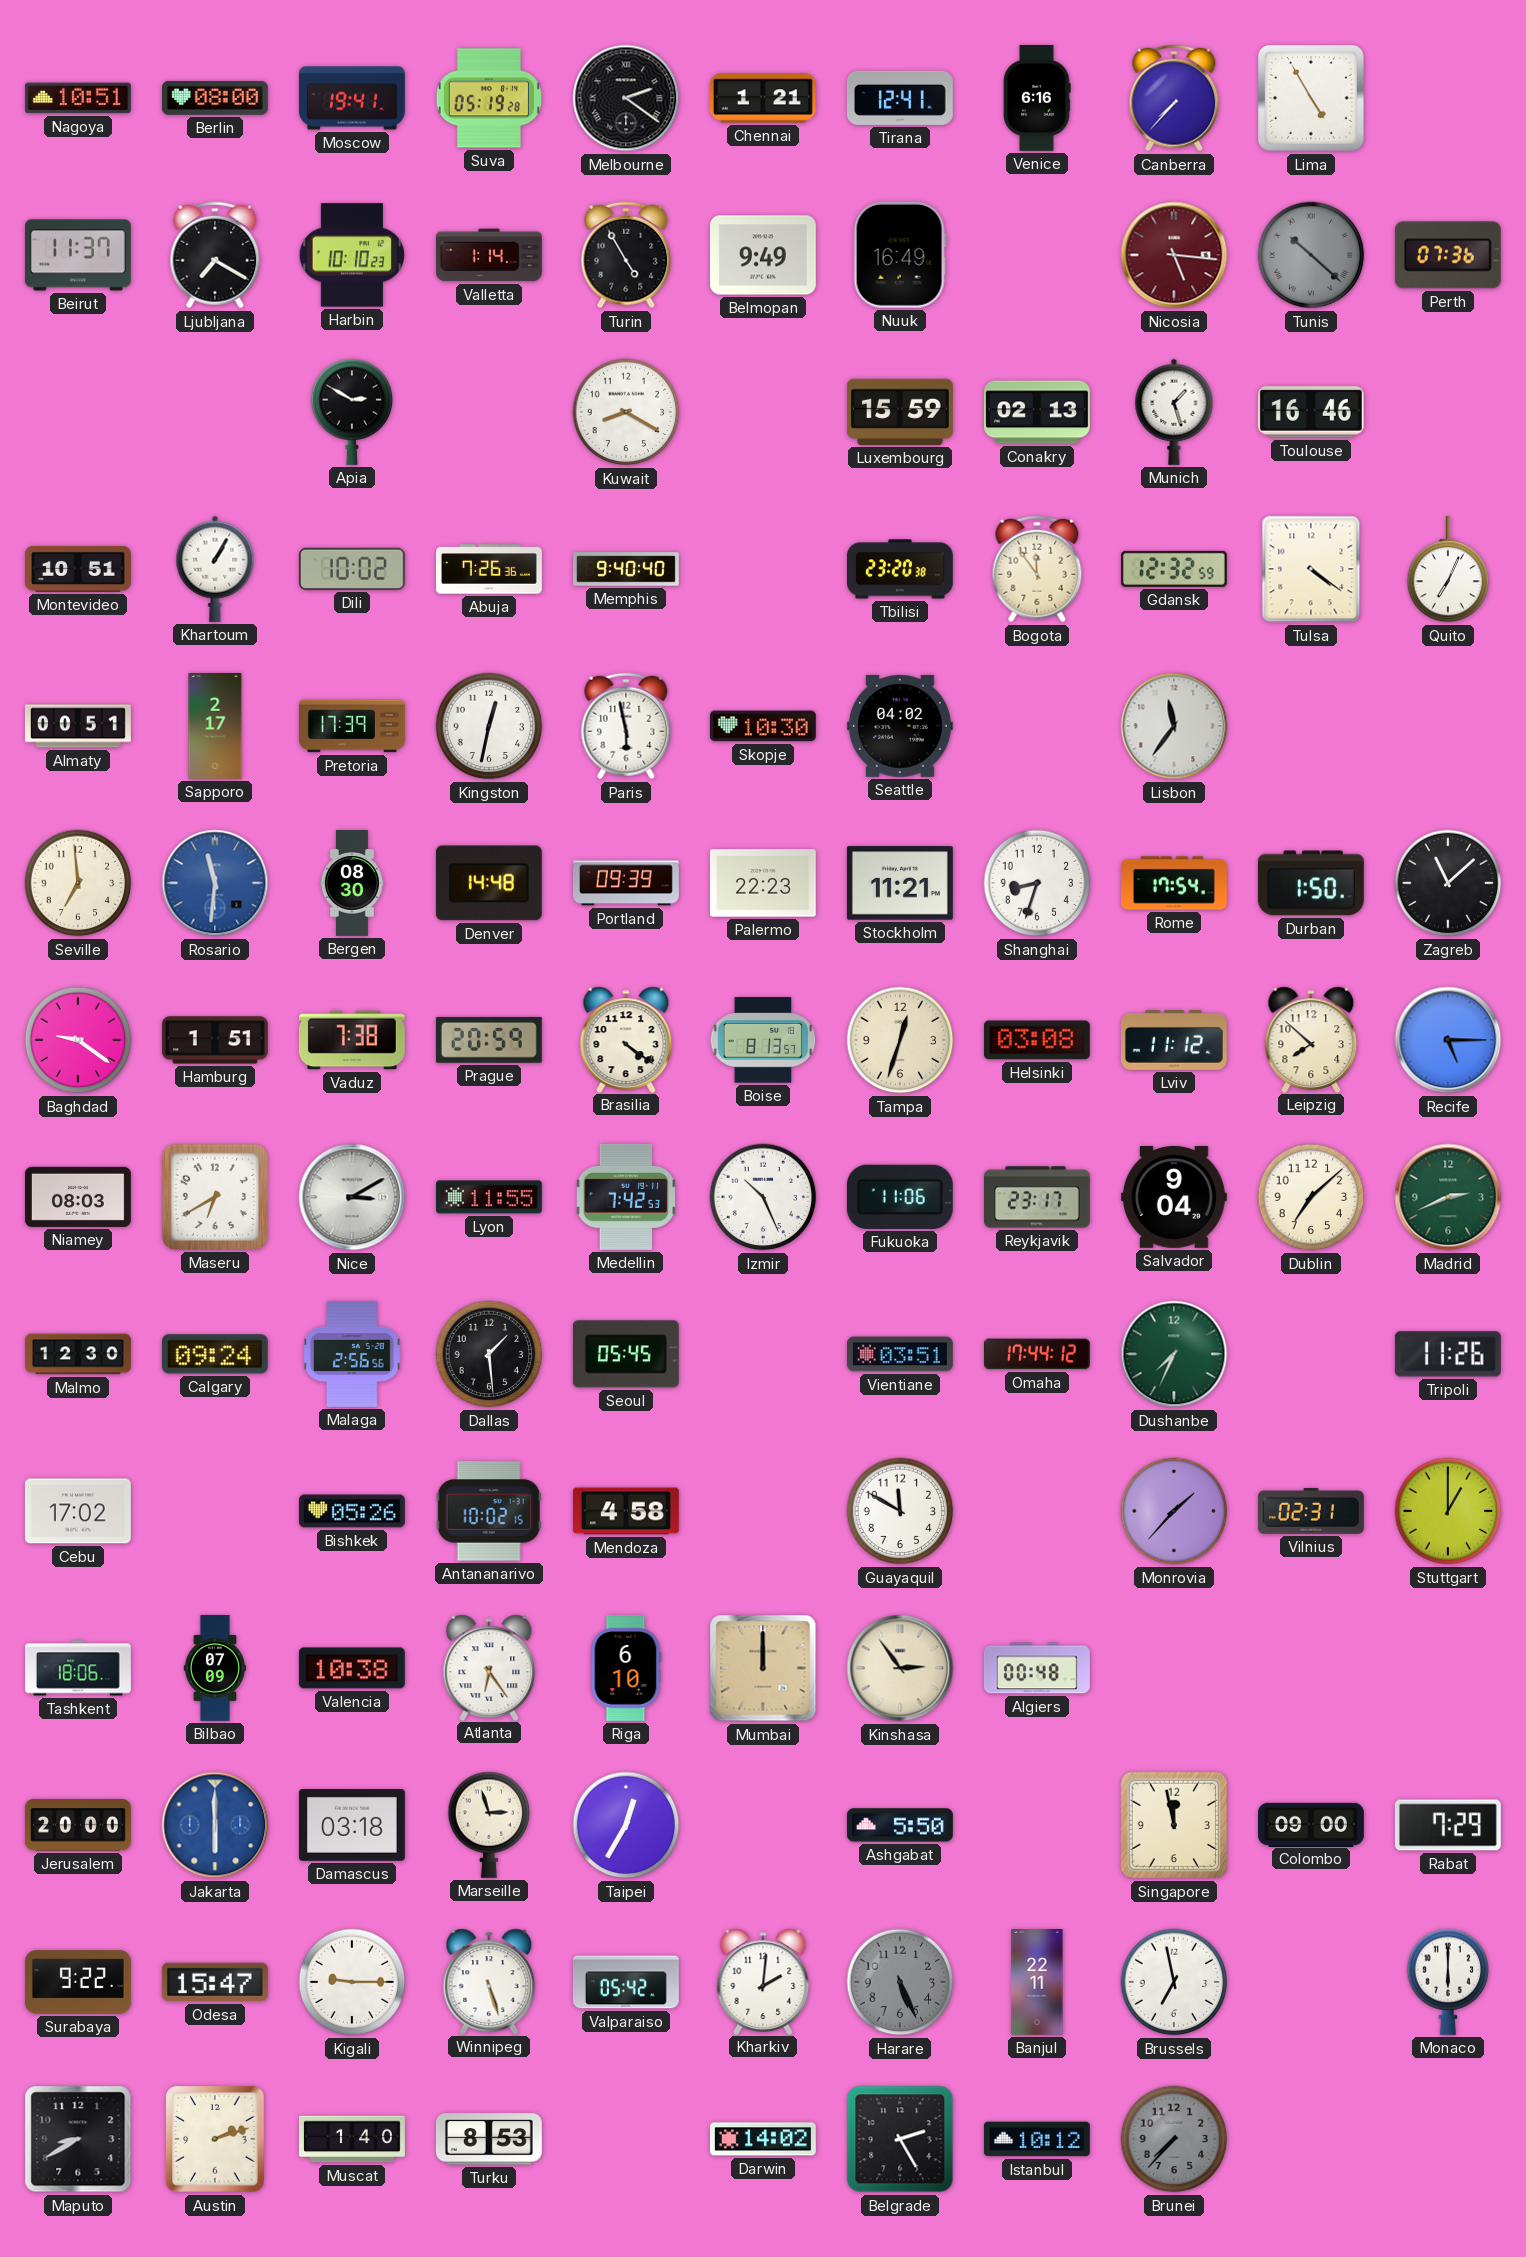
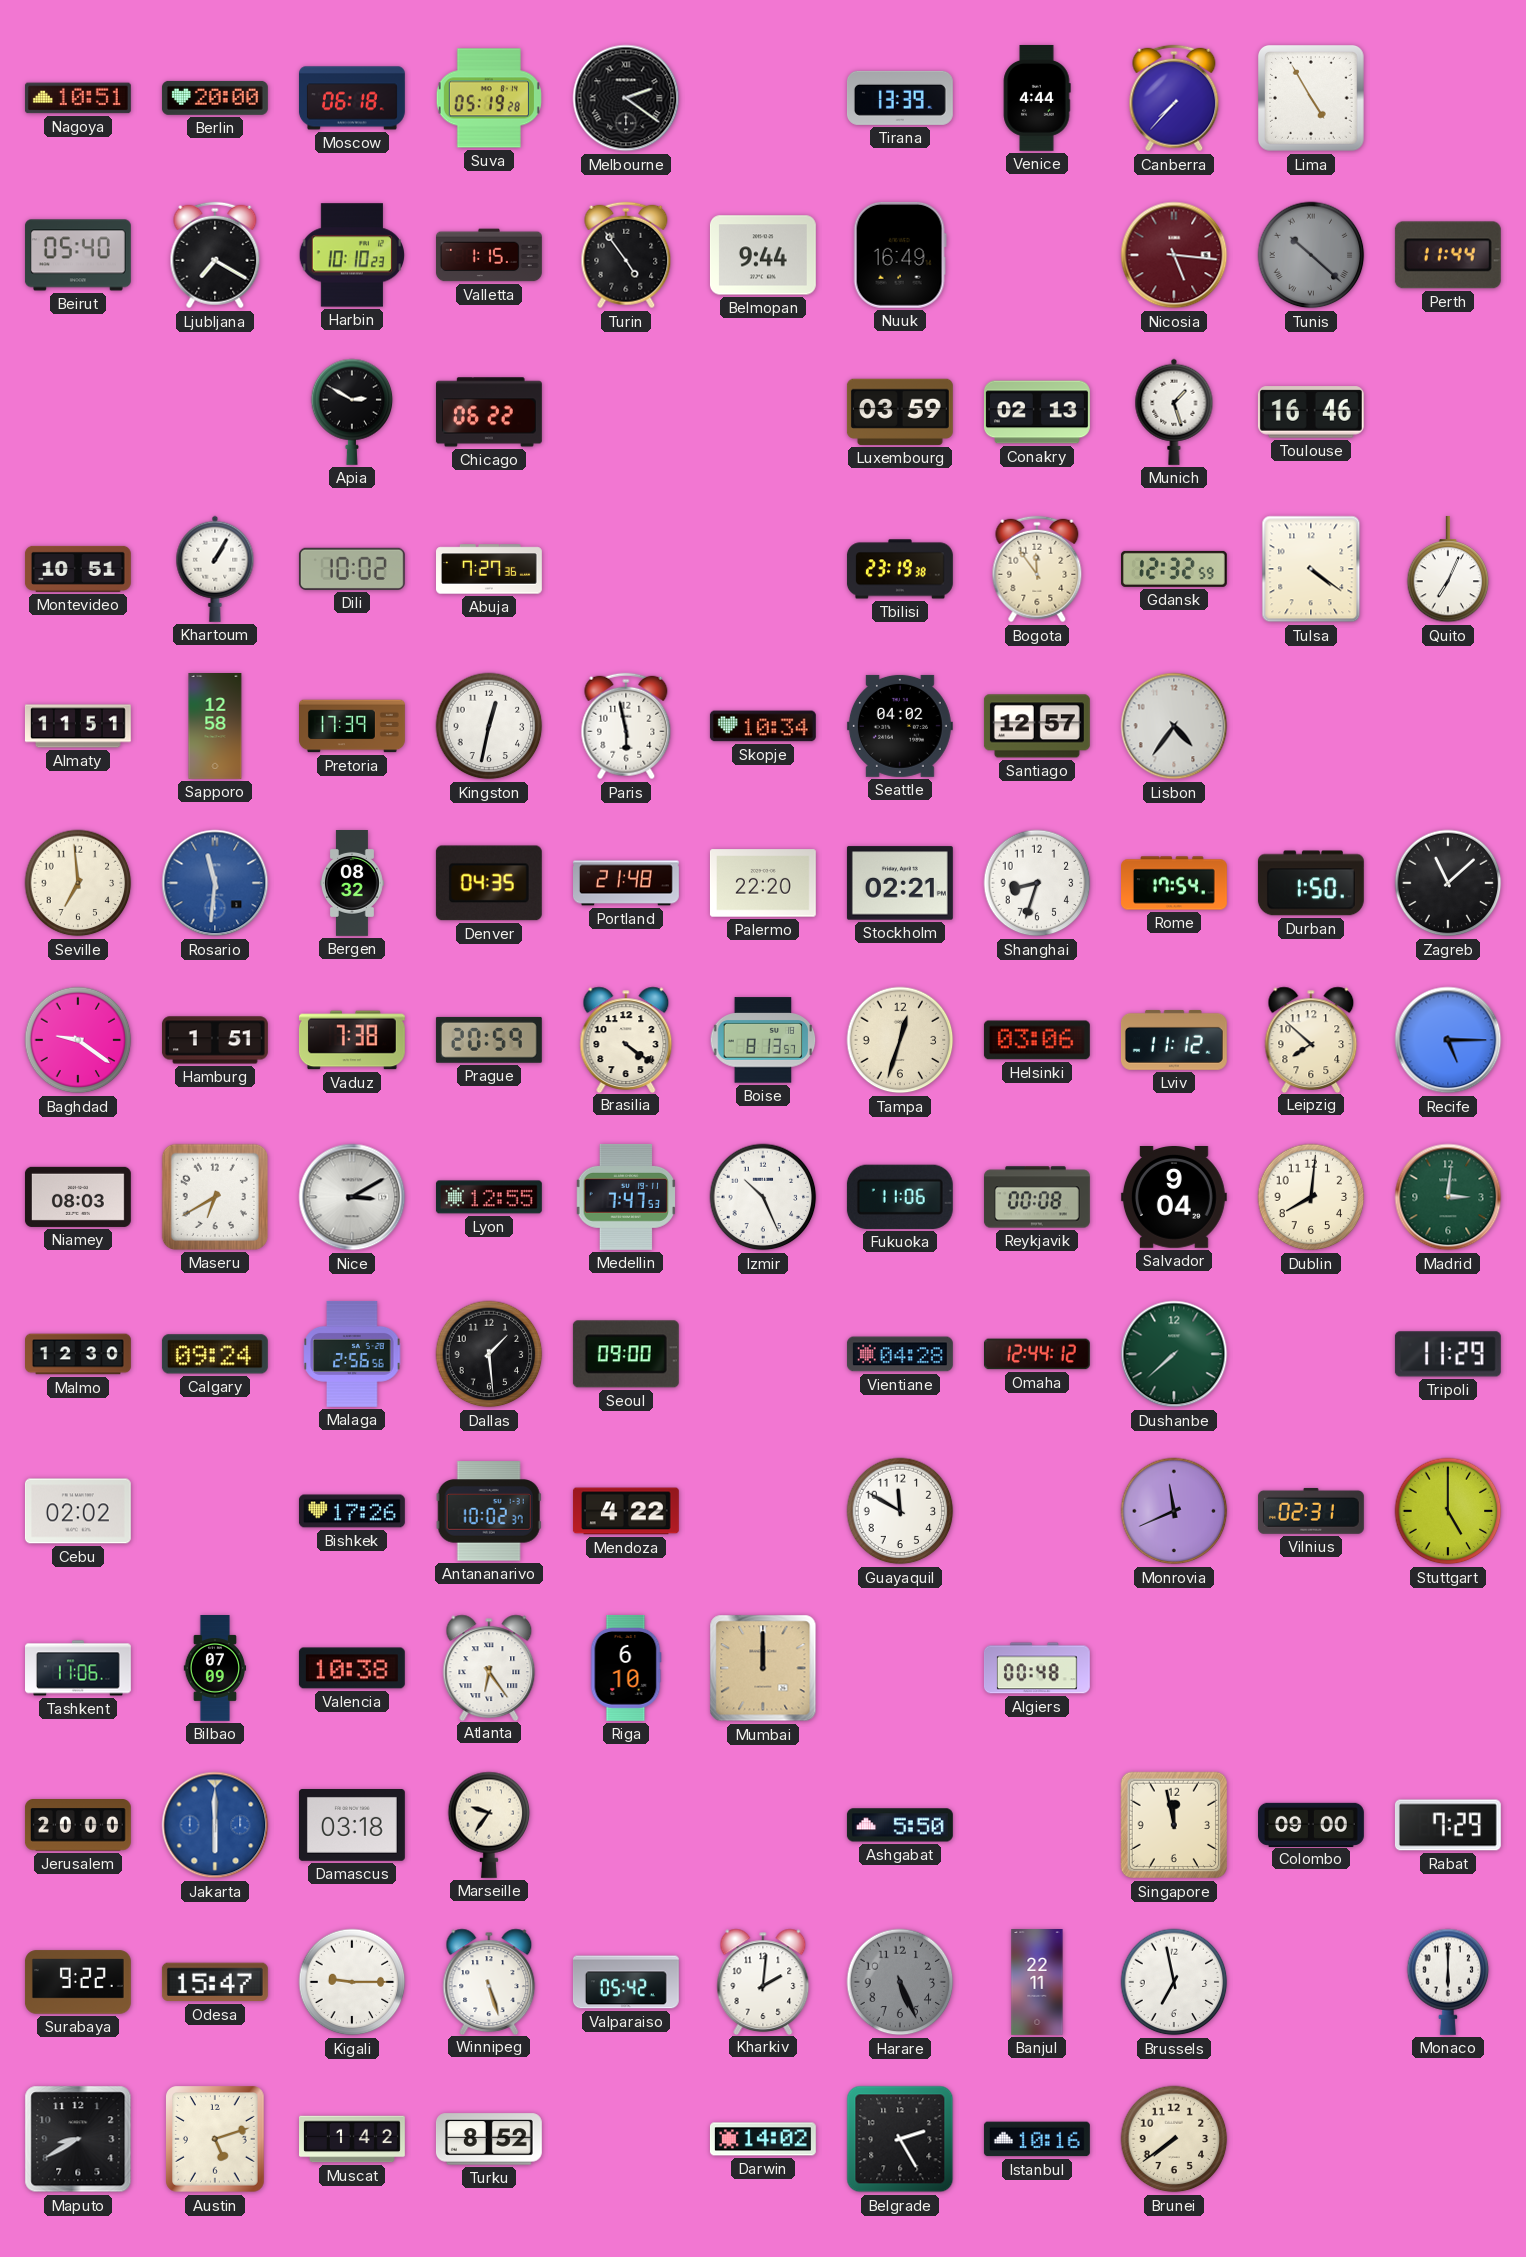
Berlin: 08:00 -> 20:00 (215, 98)
Moscow: 19:41 -> 06:18 (352, 98)
Chennai: 1:21 -> none (763, 98)
Tirana: 12:41 -> 13:39 (900, 98)
Venice: 6:16 -> 4:44 (1037, 98)
Beirut: 11:37 -> 05:40 (78, 255)
Valletta: 1:14 -> 1:15 (489, 255)
Turin: 4:55 -> 4:54 (626, 255)
Belmopan: 9:49 -> 9:44 (763, 255)
Perth: 07:36 -> 11:44 (1448, 255)
Chicago: none -> 06:22 (489, 412)
Kuwait: 8:20 -> none (626, 412)
Luxembourg: 15:59 -> 03:59 (900, 412)
Abuja: 7:26 -> 7:27 (490, 569)
Memphis: 9:40 -> none (627, 569)
Tbilisi: 23:20 -> 23:19 (900, 569)
Almaty: 00:51 -> 11:51 (78, 726)
Sapporo: 2:17 -> 12:58 (215, 727)
Skopje: 10:30 -> 10:34 (763, 726)
Santiago: none -> 12:57 (1037, 726)
Lisbon: 11:36 -> 4:36 (1174, 726)
Bergen: 08:30 -> 08:32 (353, 884)
Denver: 14:48 -> 04:35 (489, 883)
Portland: 09:39 -> 21:48 (627, 883)
Palermo: 22:23 -> 22:20 (763, 883)
Stockholm: 11:21 -> 02:21 (900, 883)
Helsinki: 03:08 -> 03:06 (1037, 1040)
Lyon: 11:55 -> 12:55 (489, 1197)
Medellin: 7:42 -> 7:47 (626, 1197)
Reykjavik: 23:17 -> 00:08 (1037, 1197)
Dublin: 7:08 -> 8:01 (1311, 1197)
Madrid: 2:41 -> 3:01 (1448, 1197)
Seoul: 05:45 -> 09:00 (626, 1354)
Vientiane: 03:51 -> 04:28 (900, 1354)
Omaha: 17:44 -> 12:44 (1037, 1354)
Dushanbe: 7:34 -> 7:38 (1174, 1354)
Tripoli: 11:26 -> 11:29 (1448, 1354)
Cebu: 17:02 -> 02:02 (78, 1511)
Bishkek: 05:26 -> 17:26 (352, 1511)
Antananarivo: 10:02:15 -> 10:02:37 (489, 1511)
Mendoza: 4:58 -> 4:22 (626, 1511)
Monrovia: 1:37 -> 11:41 (1174, 1511)
Stuttgart: 1:00 -> 5:00 (1448, 1511)
Tashkent: 18:06 -> 11:06 (79, 1668)
Kinshasa: 2:54 -> none (900, 1668)
Marseille: 2:57 -> 9:36 (489, 1825)
Taipei: 12:35 -> none (626, 1825)
Austin: 2:12 -> 5:12 (216, 2139)
Muscat: 1:40 -> 1:42 (353, 2139)
Turku: 8:53 -> 8:52 (489, 2139)
Istanbul: 10:12 -> 10:16 (1037, 2139)
Brunei: 7:37 -> 7:39 (1174, 2139)
Brunei dial: grey -> cream (1174, 2139)
